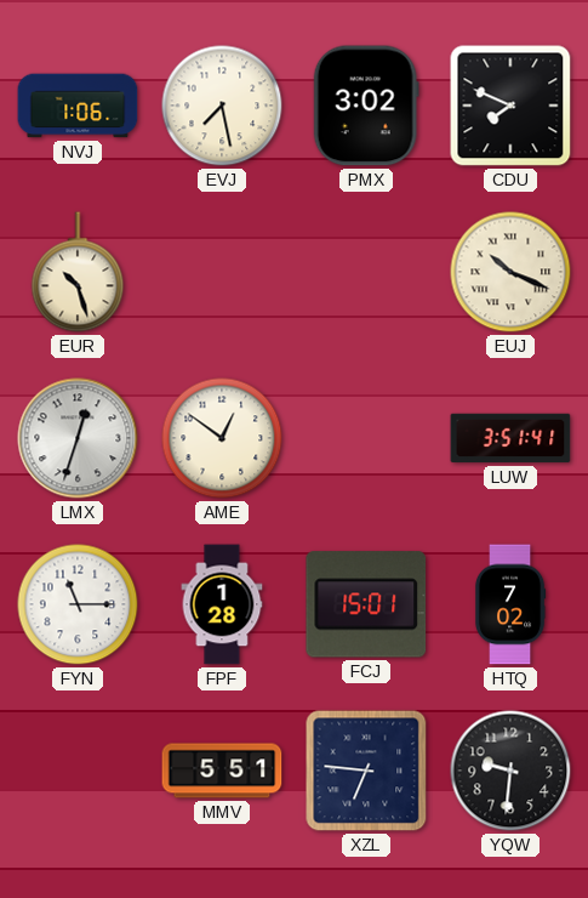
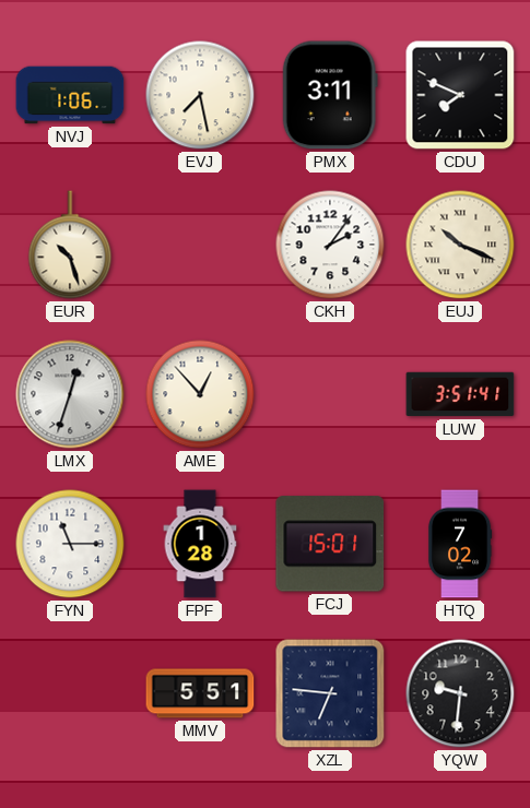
PMX: 3:02 -> 3:11 (330, 95)
CKH: none -> 2:06 (330, 245)
AME: 12:51 -> 12:53 (200, 394)
